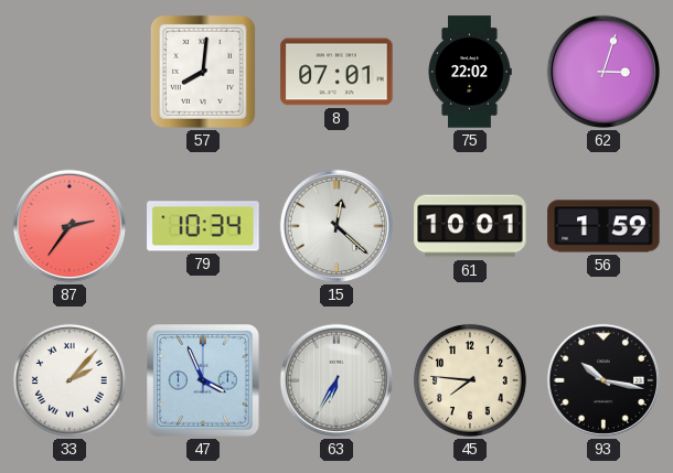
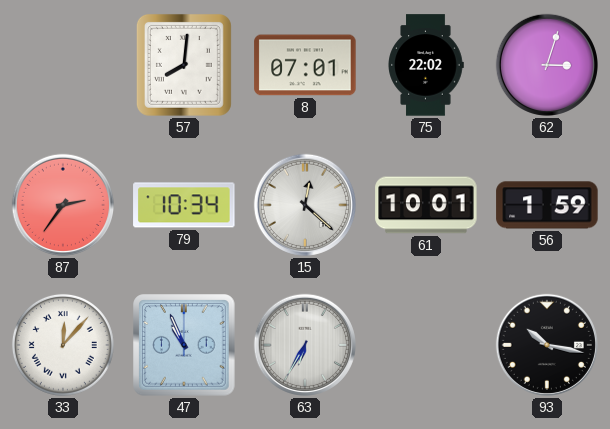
33: 2:07 -> 12:07 (63, 345)
47: 3:56 -> 10:56 (184, 345)
45: 7:46 -> none (470, 380)
